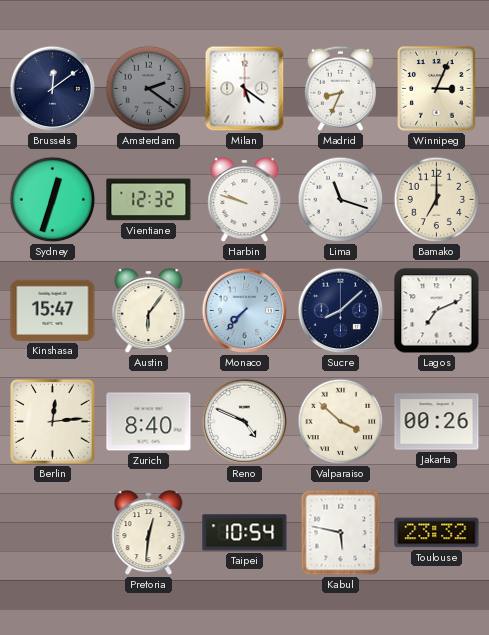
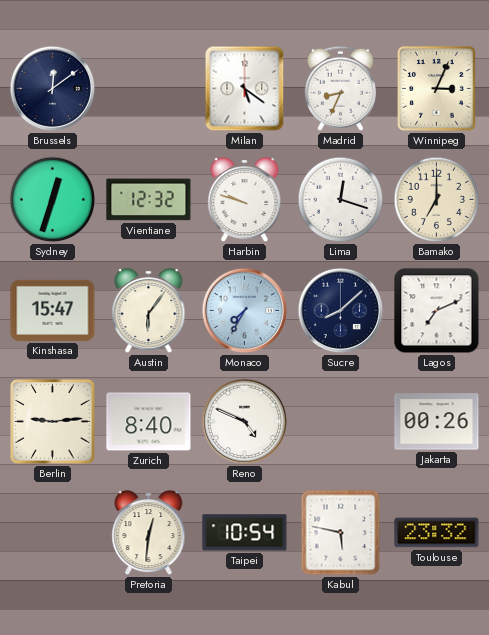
Amsterdam: 2:21 -> none (149, 89)
Lima: 11:18 -> 12:18 (341, 200)
Monaco: 7:37 -> 7:35 (245, 311)
Berlin: 12:14 -> 9:14 (53, 422)
Valparaiso: 3:52 -> none (341, 422)
